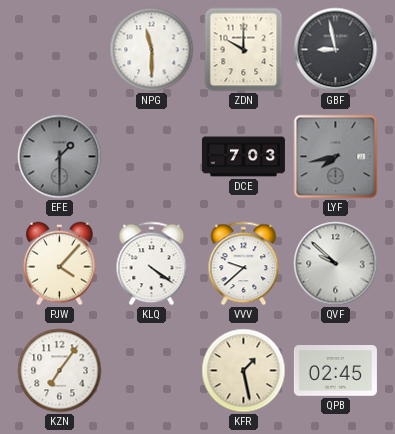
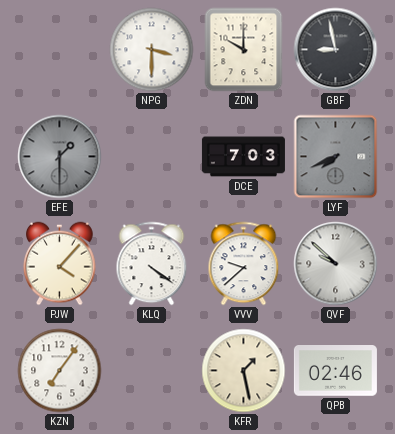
NPG: 11:30 -> 3:30 (152, 50)
LYF: 7:43 -> 7:41 (336, 157)
QPB: 02:45 -> 02:46 (335, 371)
